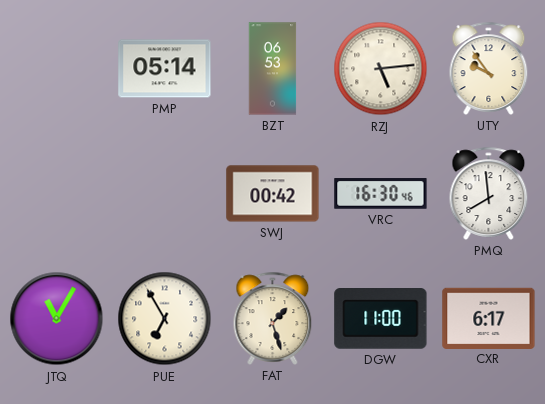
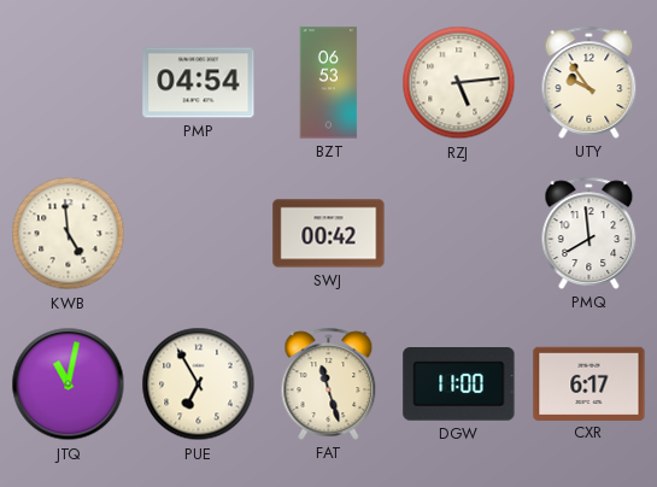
PMP: 05:14 -> 04:54 (199, 83)
KWB: none -> 4:59 (69, 234)
VRC: 16:30 -> none (381, 194)
JTQ: 11:05 -> 11:02 (69, 385)
FAT: 1:27 -> 11:27 (329, 383)
